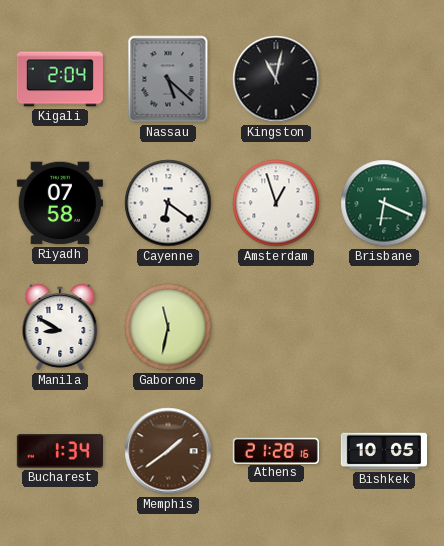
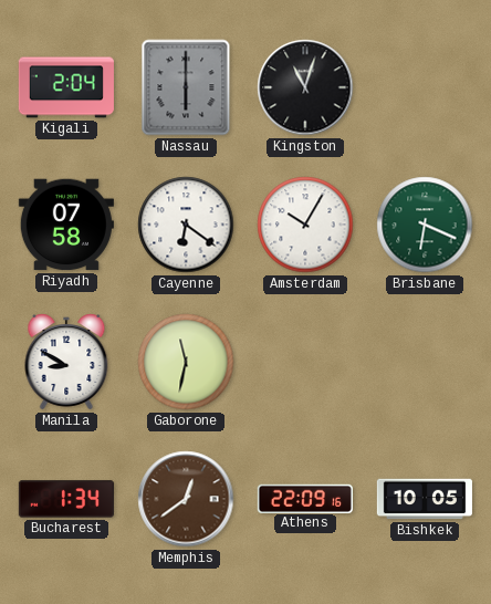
Nassau: 5:22 -> 6:00 (186, 87)
Kingston: 11:02 -> 11:03 (305, 87)
Amsterdam: 12:57 -> 10:05 (305, 225)
Memphis: 1:39 -> 12:39 (186, 499)
Athens: 21:28 -> 22:09 (305, 498)
